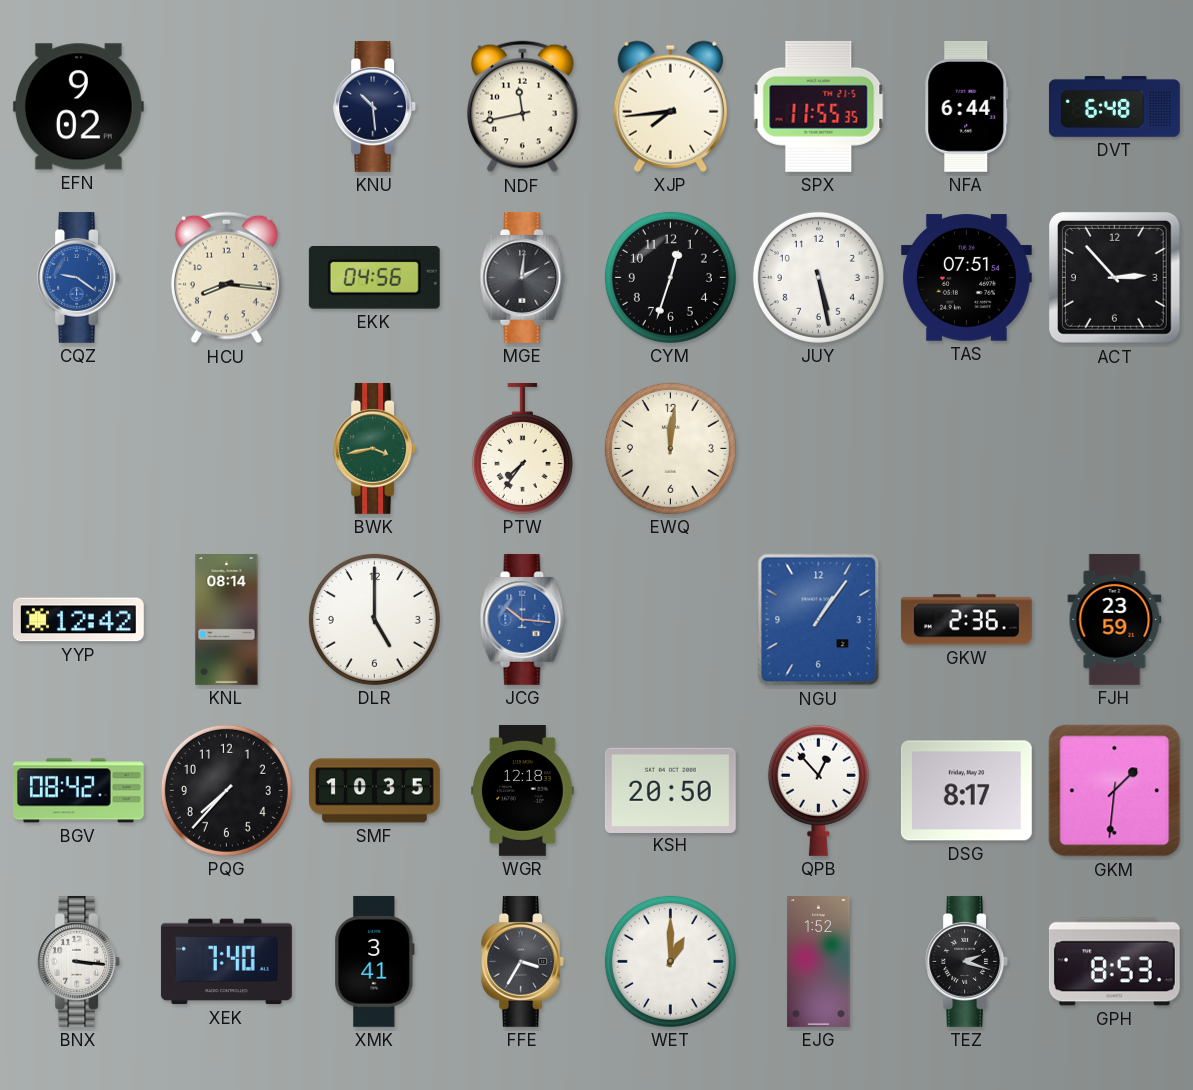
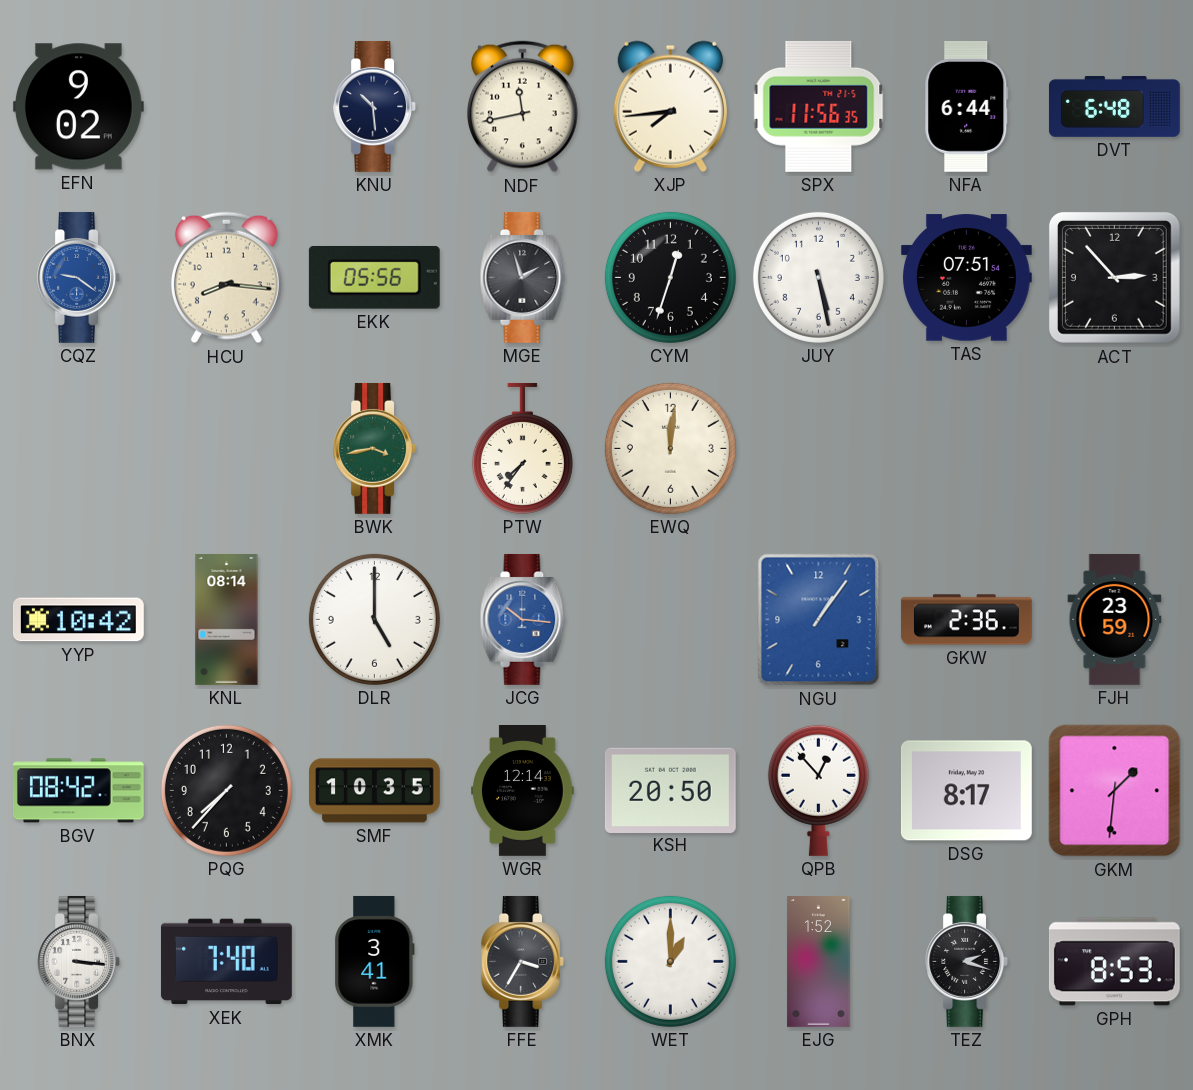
SPX: 11:55 -> 11:56 (819, 106)
EKK: 04:56 -> 05:56 (374, 277)
MGE: 2:01 -> 1:57 (523, 277)
YYP: 12:42 -> 10:42 (78, 620)
WGR: 12:18 -> 12:14 (523, 791)
